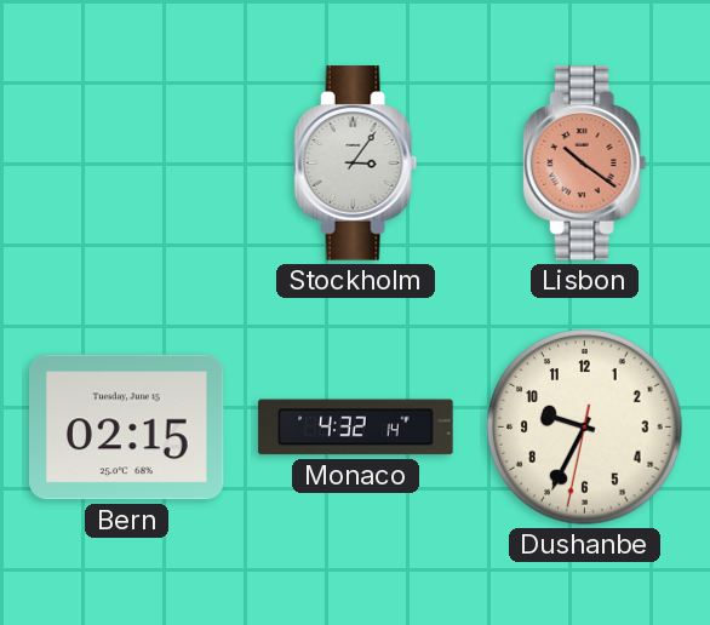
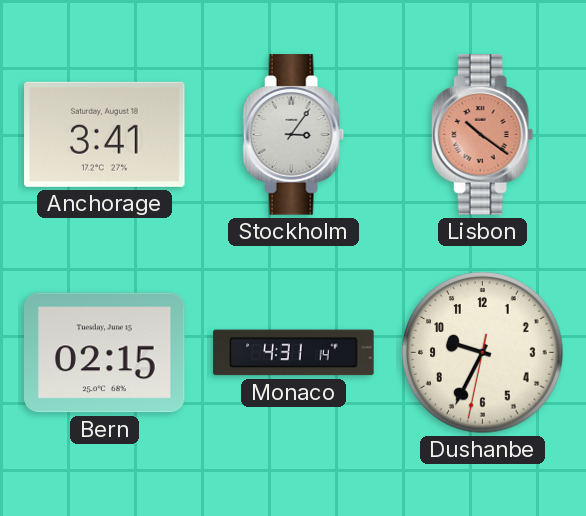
Anchorage: none -> 3:41 (105, 134)
Monaco: 4:32 -> 4:31 (294, 353)
